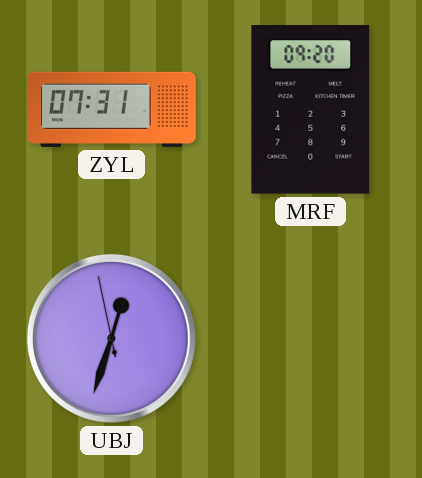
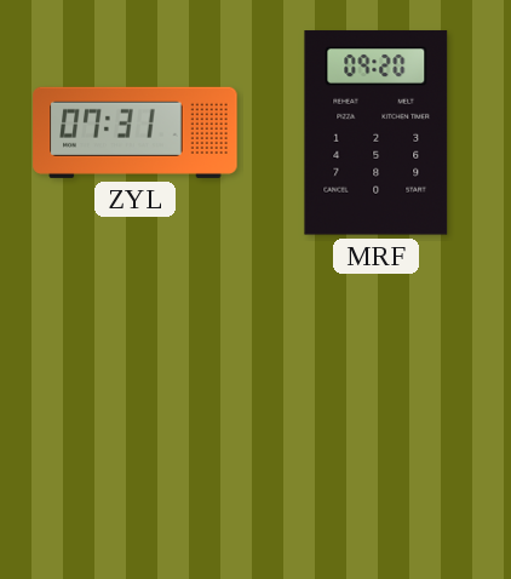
UBJ: 12:32 -> none (111, 338)
